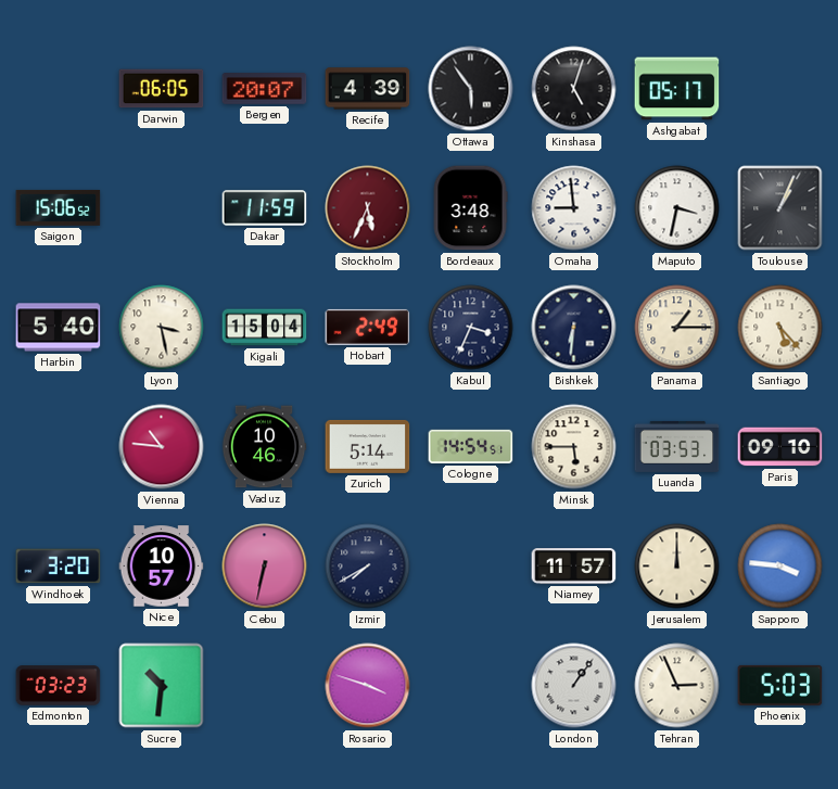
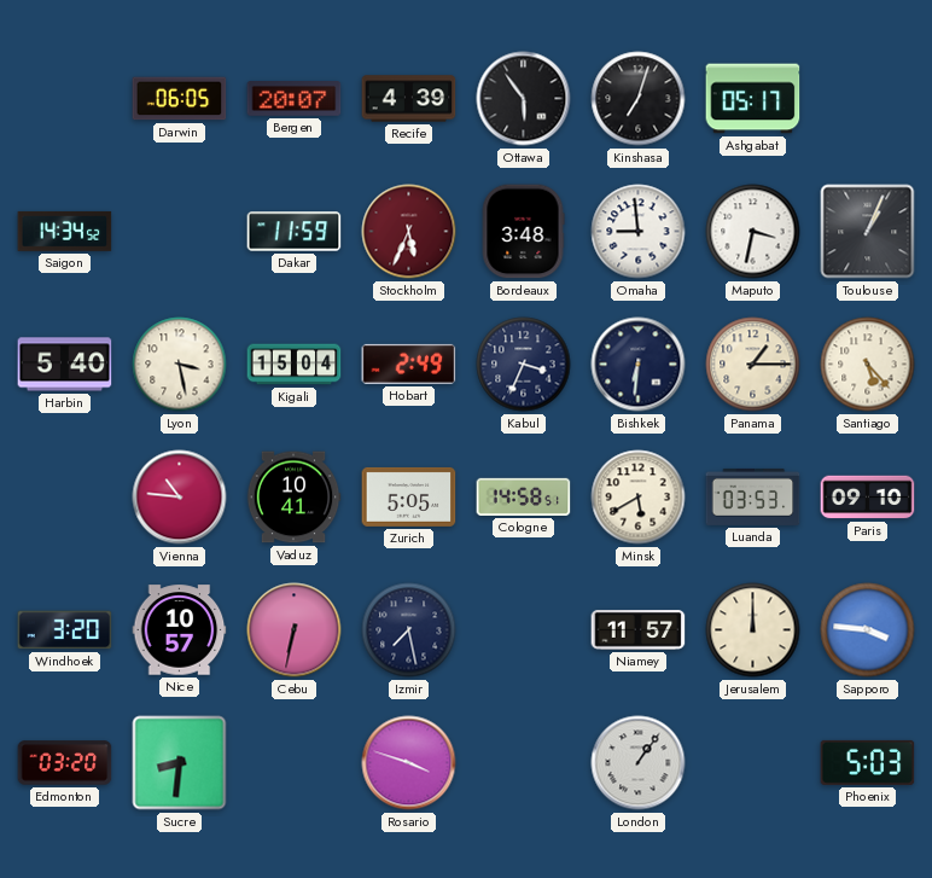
Kinshasa: 5:03 -> 7:03 (639, 99)
Saigon: 15:06 -> 14:34 (65, 231)
Vaduz: 10:46 -> 10:41 (293, 498)
Zurich: 5:14 -> 5:05 (409, 496)
Cologne: 14:54 -> 14:58 (524, 496)
Minsk: 5:45 -> 5:40 (639, 498)
Izmir: 7:40 -> 7:28 (409, 630)
Edmonton: 03:23 -> 03:20 (65, 763)
Sucre: 10:31 -> 8:31 (180, 763)
Tehran: 2:56 -> none (677, 686)
